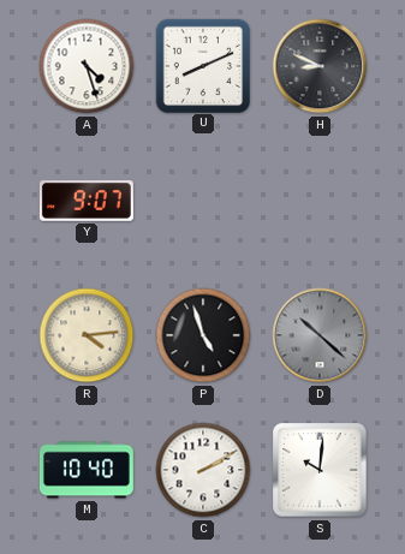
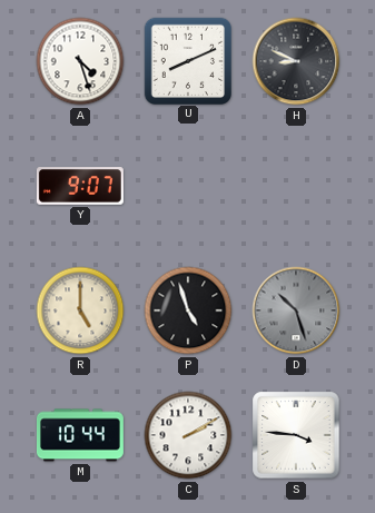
R: 4:14 -> 5:00 (80, 310)
D: 10:22 -> 10:27 (296, 310)
M: 10:40 -> 10:44 (80, 435)
S: 10:01 -> 3:46 (296, 435)
